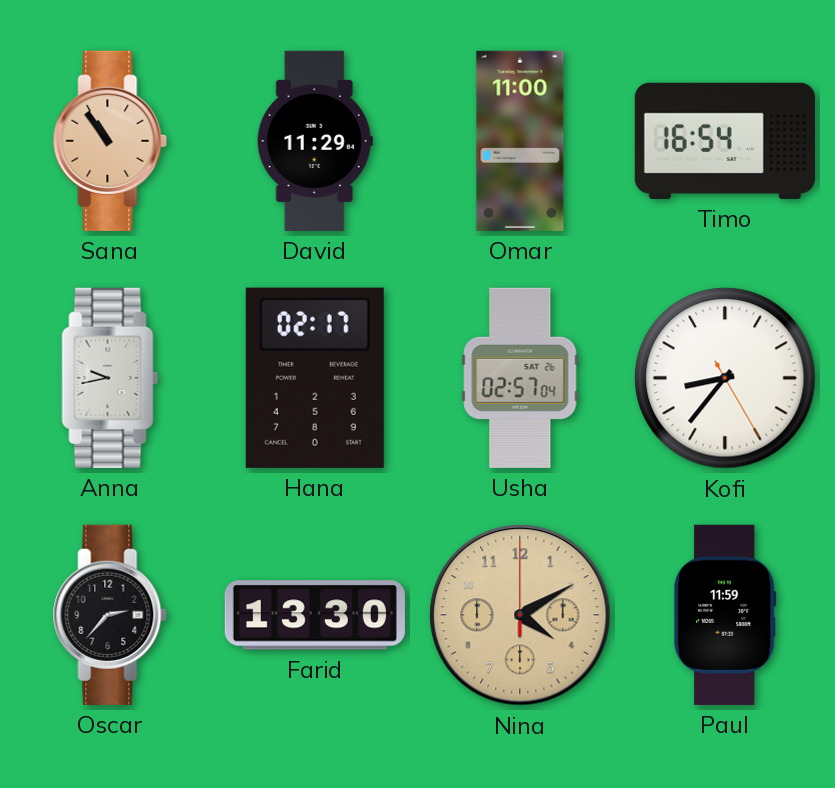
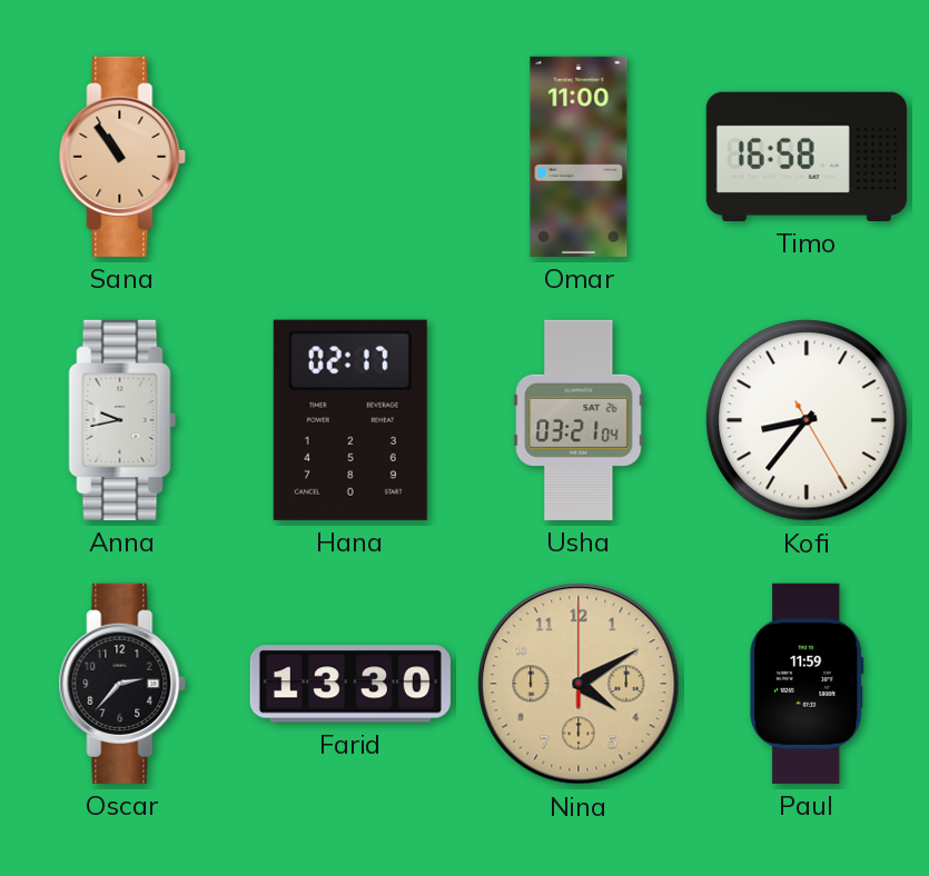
David: 11:29 -> none (315, 141)
Timo: 16:54 -> 16:58 (807, 157)
Usha: 02:57 -> 03:21 (579, 420)
